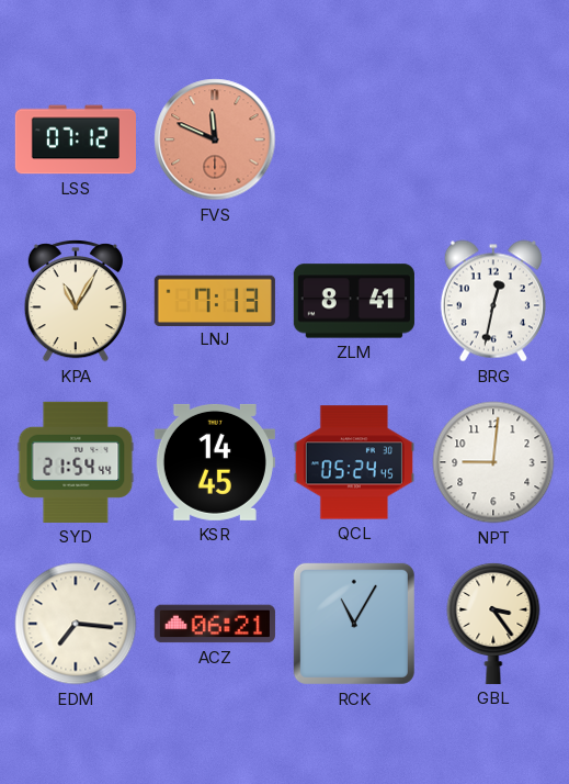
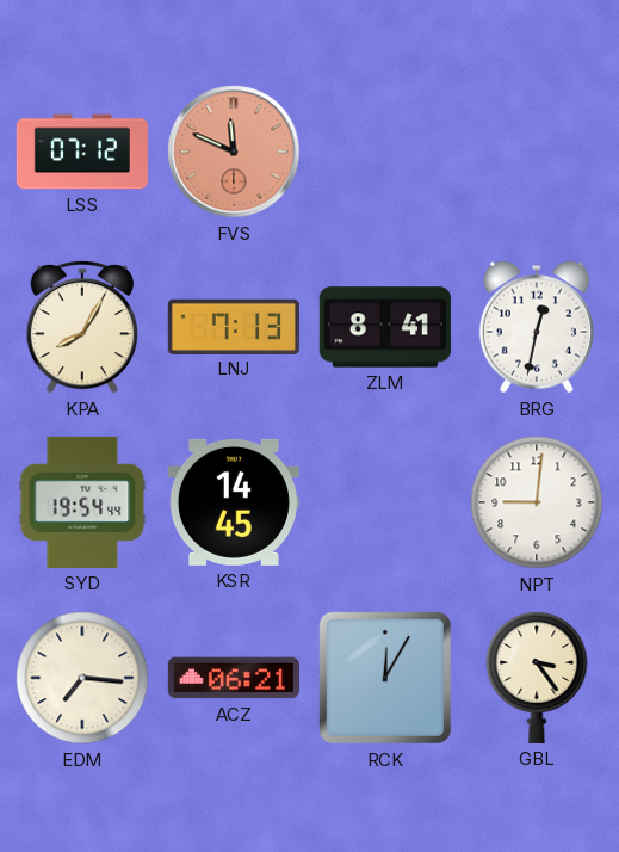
KPA: 11:05 -> 8:05 (82, 328)
SYD: 21:54 -> 19:54 (82, 502)
QCL: 05:24 -> none (354, 462)
RCK: 11:05 -> 12:05 (385, 678)
